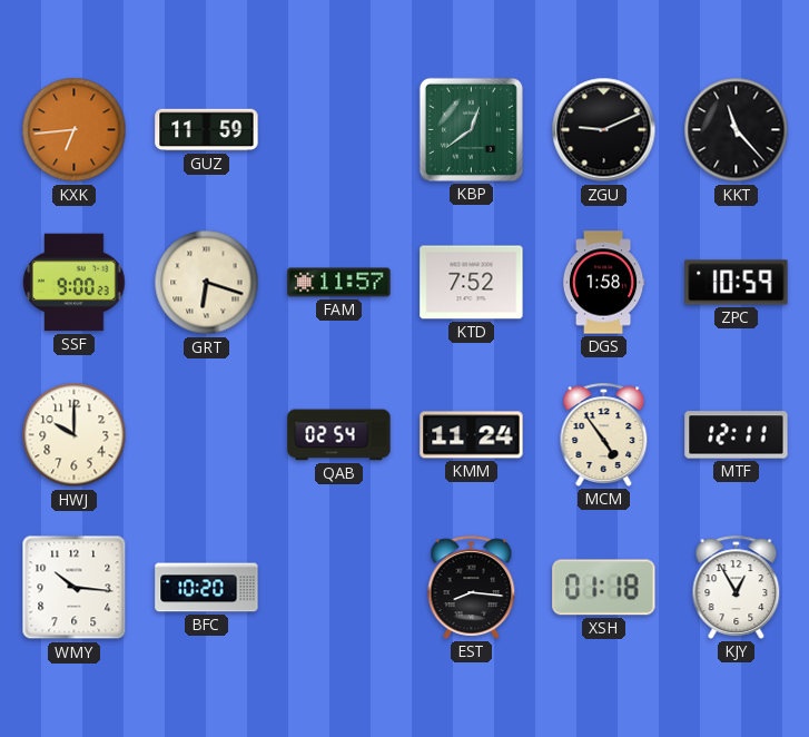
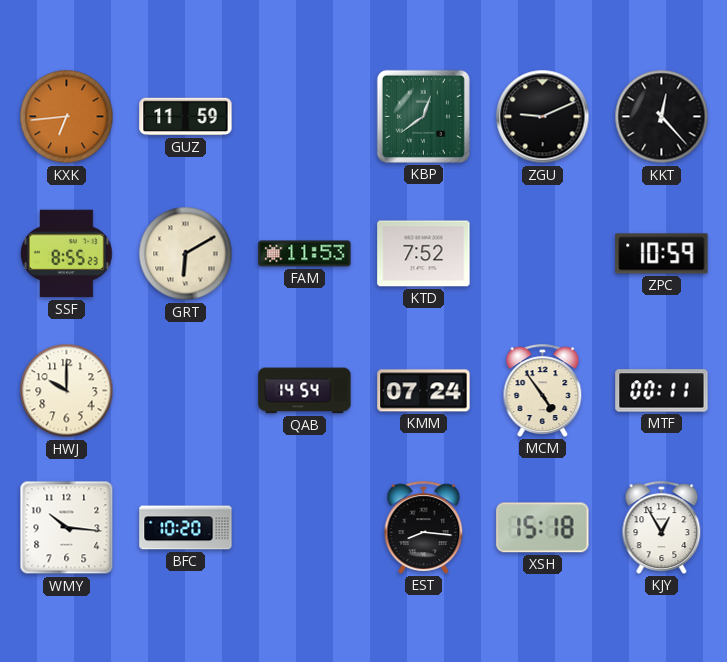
KKT: 11:23 -> 12:23 (662, 117)
SSF: 9:00 -> 8:55 (67, 254)
GRT: 6:18 -> 6:10 (186, 254)
FAM: 11:57 -> 11:53 (305, 254)
DGS: 1:58 -> none (603, 283)
QAB: 02:54 -> 14:54 (305, 391)
KMM: 11:24 -> 07:24 (424, 391)
MTF: 12:11 -> 00:11 (662, 391)
XSH: 01:18 -> 15:18 (543, 528)
